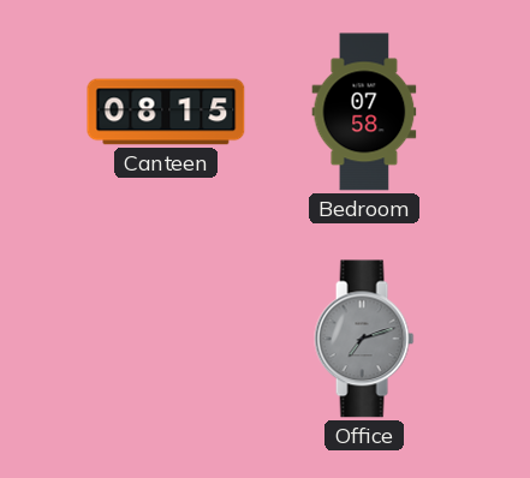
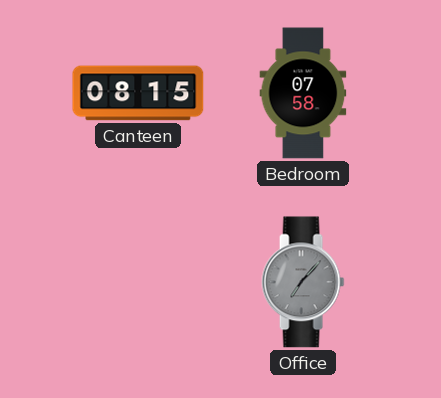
Office: 7:12 -> 7:07 (303, 282)
